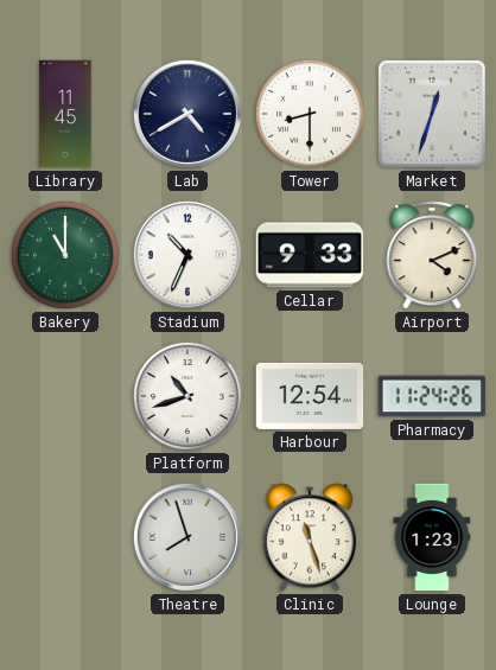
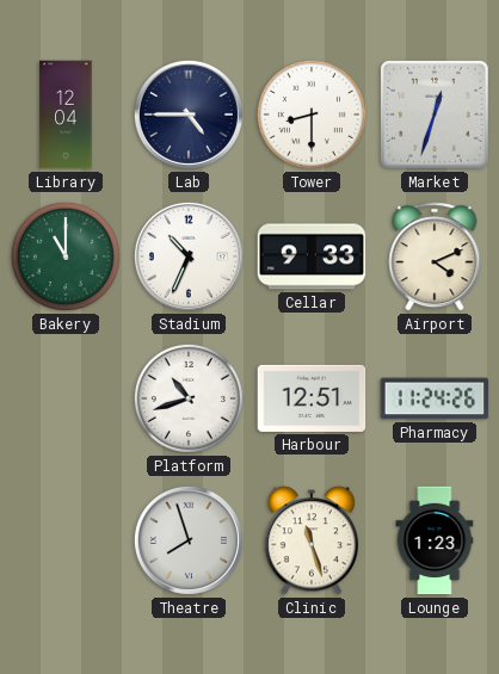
Library: 11:45 -> 12:04 (66, 115)
Lab: 4:40 -> 4:45 (189, 115)
Harbour: 12:54 -> 12:51 (312, 398)
